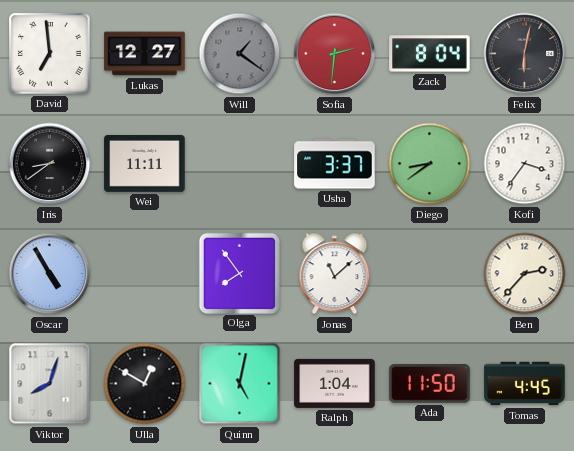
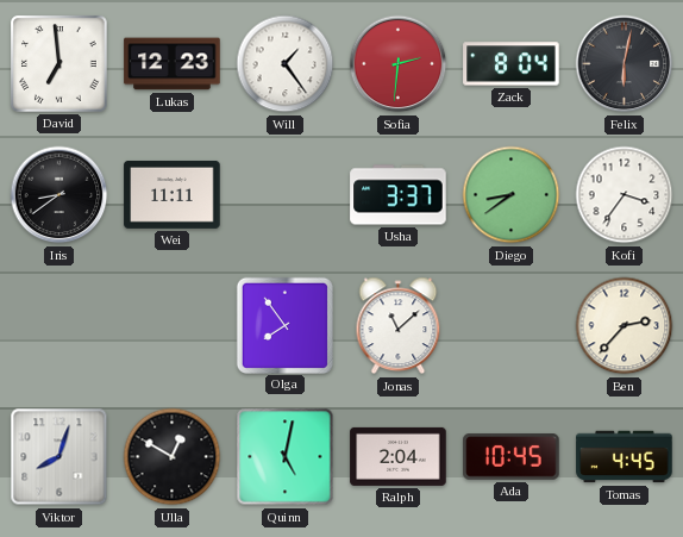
Lukas: 12:27 -> 12:23 (173, 64)
Will: 1:21 -> 1:24 (286, 64)
Will dial: grey -> white (286, 64)
Oscar: 4:55 -> none (50, 274)
Ralph: 1:04 -> 2:04 (399, 456)
Ada: 11:50 -> 10:45 (512, 457)
